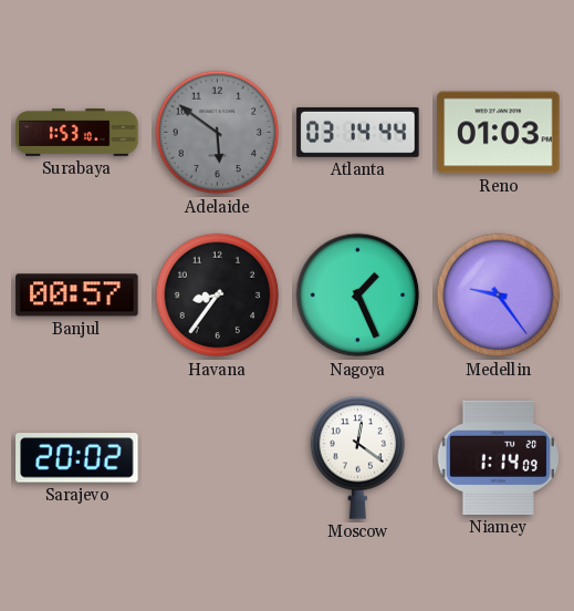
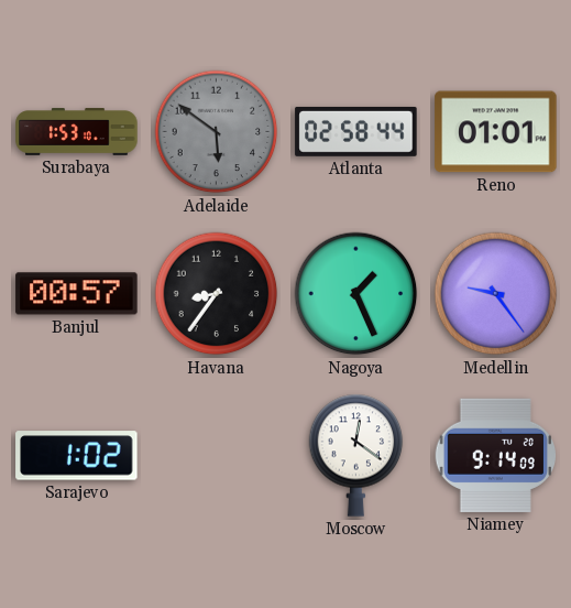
Atlanta: 03:14 -> 02:58 (356, 131)
Reno: 01:03 -> 01:01 (496, 132)
Sarajevo: 20:02 -> 1:02 (77, 456)
Niamey: 1:14 -> 9:14 (495, 455)
